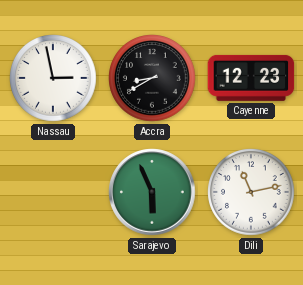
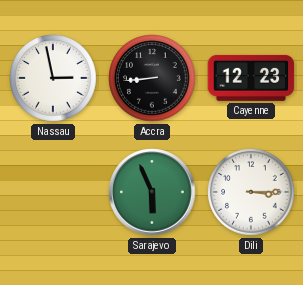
Accra: 8:40 -> 8:44 (152, 78)
Dili: 11:13 -> 3:15 (251, 192)
